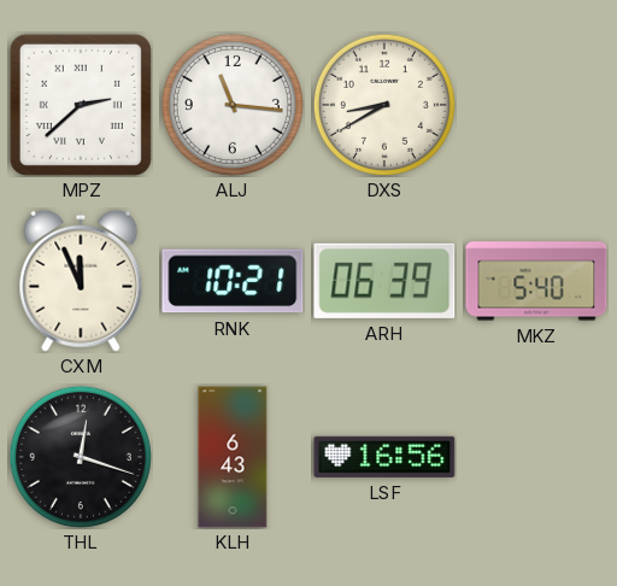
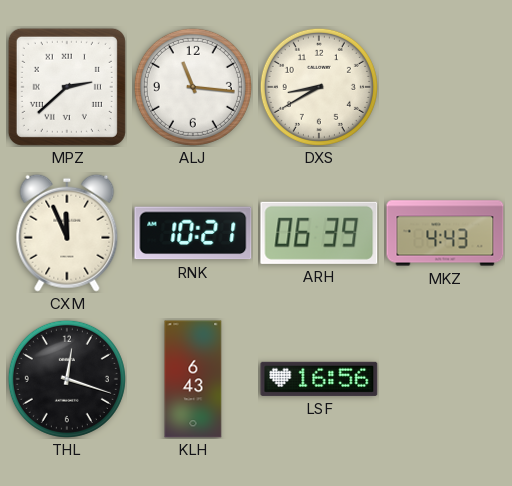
MKZ: 5:40 -> 4:43 (445, 233)
